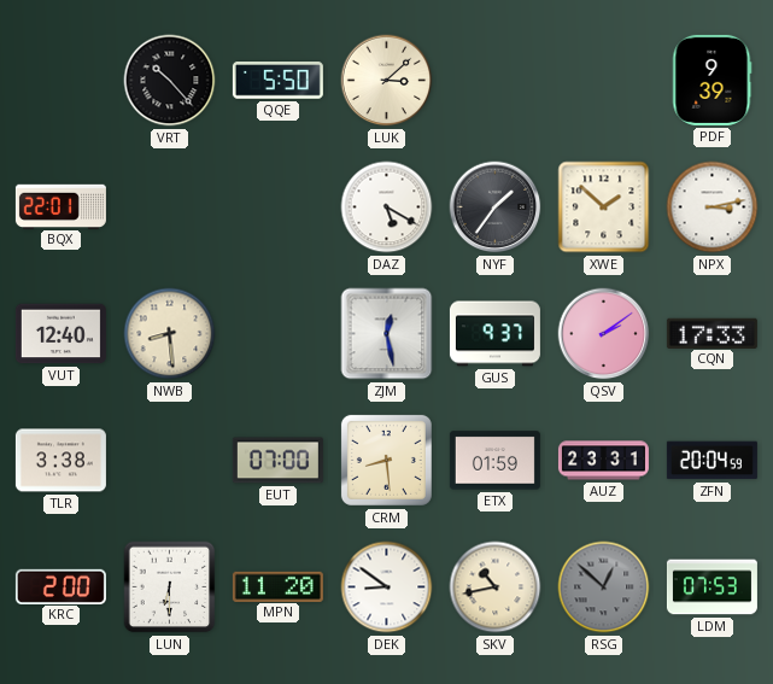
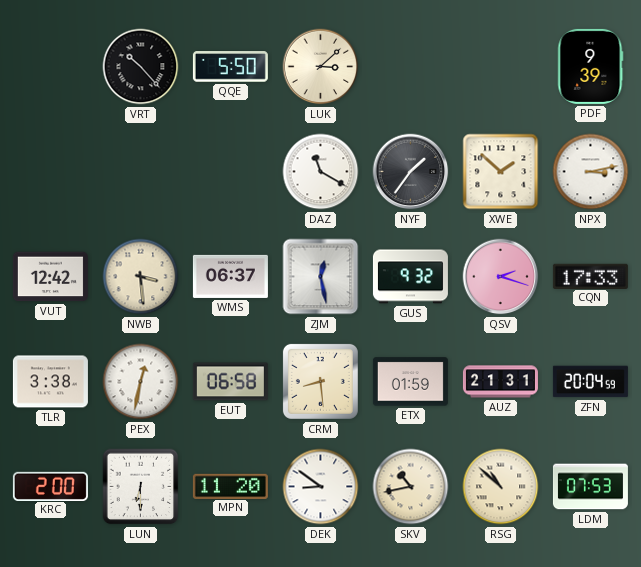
BQX: 22:01 -> none (60, 206)
DAZ: 5:20 -> 11:20 (321, 172)
VUT: 12:40 -> 12:42 (50, 277)
NWB: 8:29 -> 3:29 (141, 277)
WMS: none -> 06:37 (230, 276)
GUS: 9:37 -> 9:32 (410, 277)
QSV: 2:09 -> 2:18 (501, 277)
PEX: none -> 12:32 (141, 382)
EUT: 07:00 -> 06:58 (230, 382)
AUZ: 23:31 -> 21:31 (500, 382)
RSG: 12:52 -> 10:52 (501, 487)
RSG dial: grey -> cream (501, 487)
